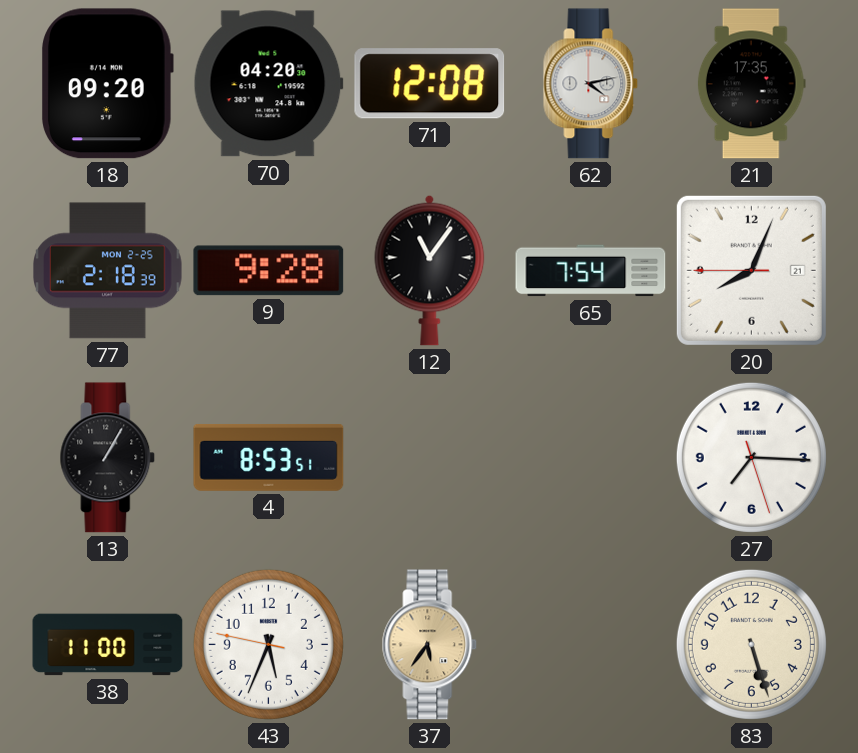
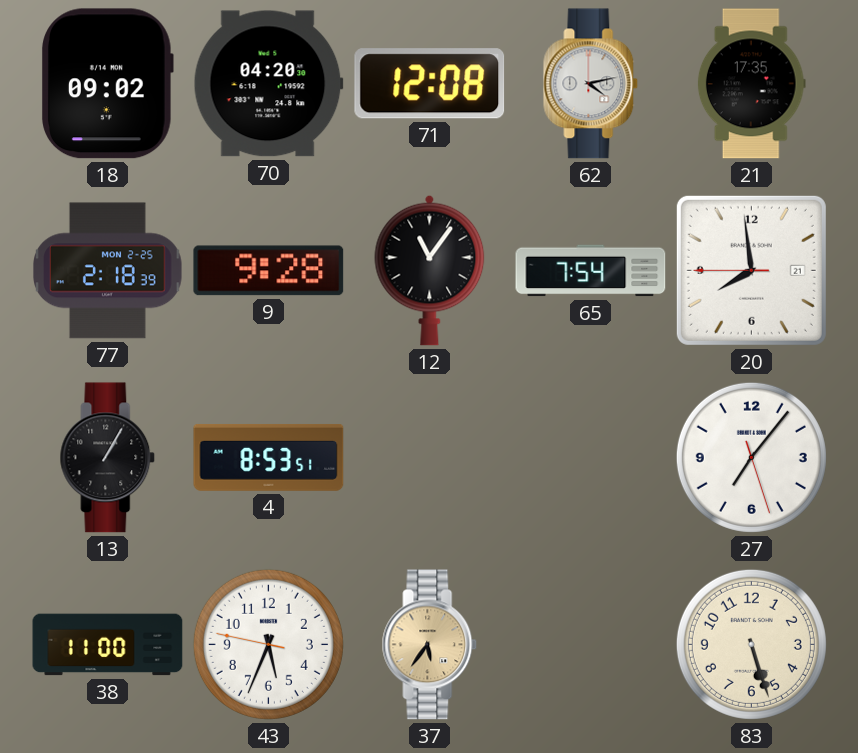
18: 09:20 -> 09:02 (108, 84)
20: 8:03 -> 7:58 (751, 270)
27: 7:15 -> 7:06 (751, 457)
